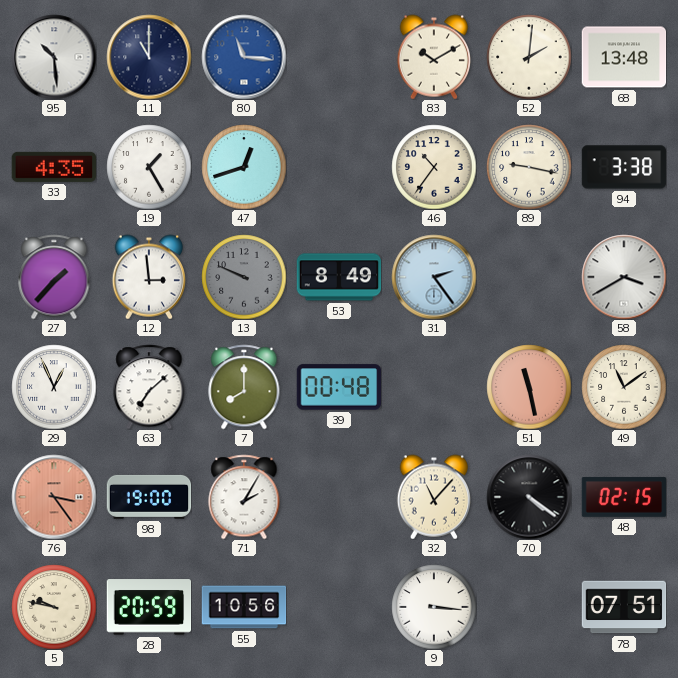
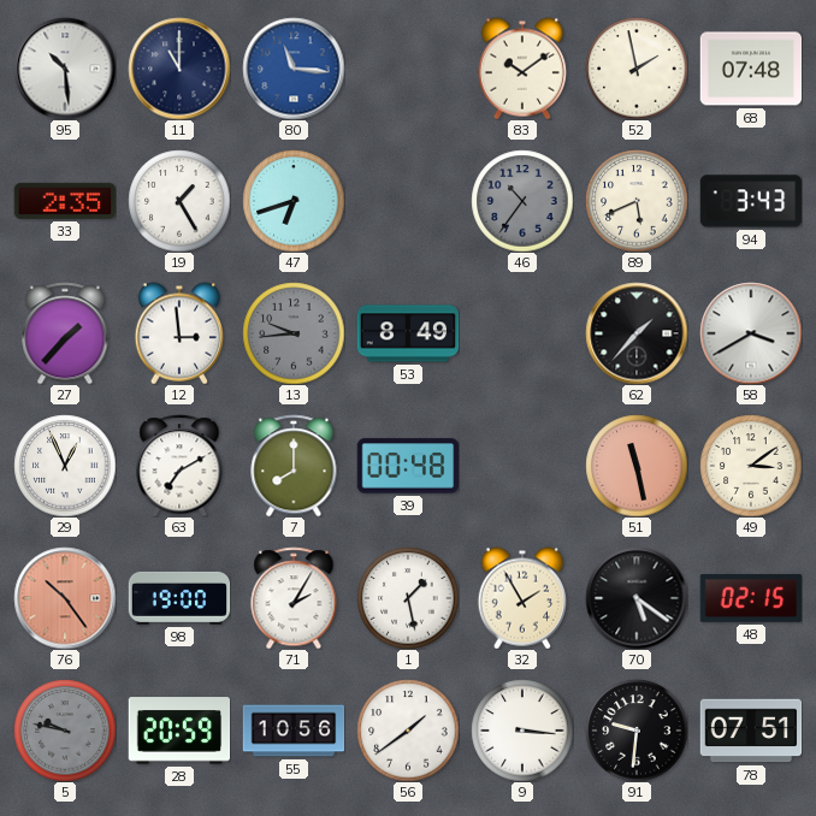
83: 10:10 -> 10:09 (522, 69)
52: 2:01 -> 1:58 (637, 69)
68: 13:48 -> 07:48 (751, 69)
33: 4:35 -> 2:35 (65, 201)
47: 12:42 -> 6:42 (294, 201)
46 dial: cream -> grey (522, 201)
89: 9:17 -> 5:41 (637, 201)
94: 3:38 -> 3:43 (751, 201)
13: 9:49 -> 9:44 (294, 333)
31: 2:24 -> none (434, 277)
62: none -> 1:37 (637, 333)
63: 7:08 -> 7:10 (179, 466)
49: 11:09 -> 3:09 (751, 466)
76: 3:24 -> 10:24 (65, 598)
1: none -> 1:28 (408, 598)
32: 11:07 -> 1:55 (522, 598)
70: 4:21 -> 5:21 (637, 598)
5 dial: cream -> grey (65, 731)
56: none -> 1:39 (408, 731)
91: none -> 9:31 (637, 731)
